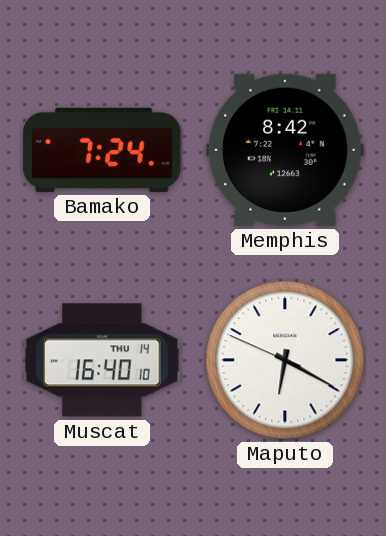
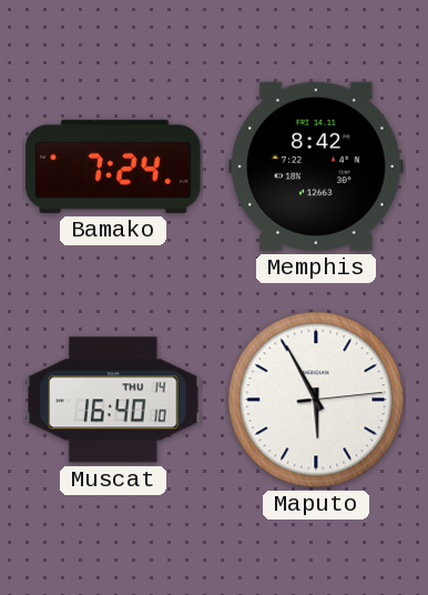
Maputo: 6:19 -> 5:55 (316, 400)
